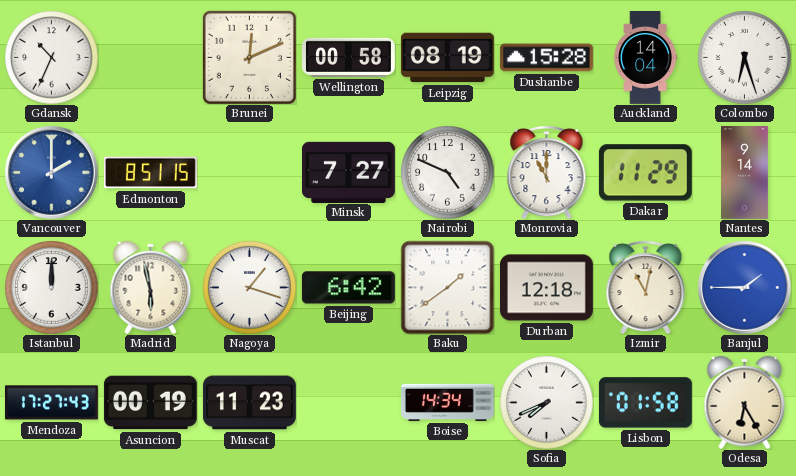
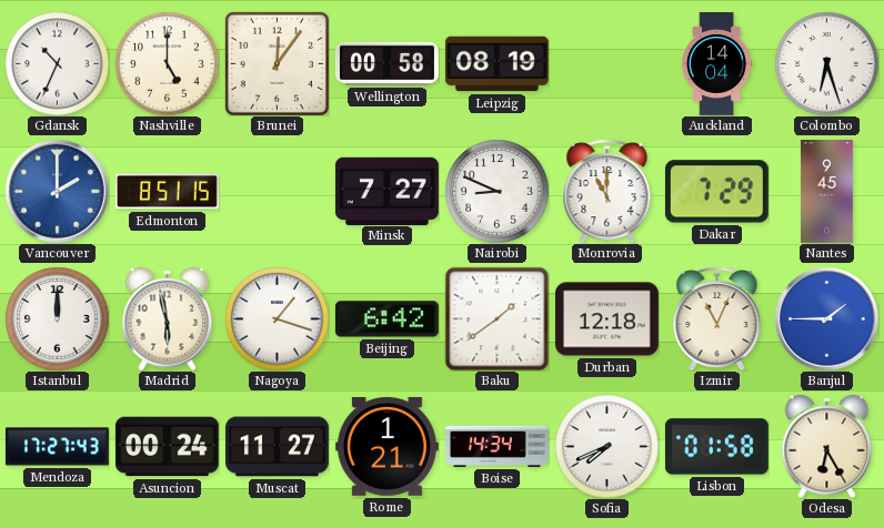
Nashville: none -> 5:00 (167, 63)
Brunei: 12:11 -> 12:06 (277, 63)
Dushanbe: 15:28 -> none (546, 58)
Nairobi: 4:49 -> 8:49 (496, 191)
Dakar: 11:29 -> 7:29 (716, 192)
Nantes: 9:14 -> 9:45 (827, 192)
Izmir: 11:02 -> 11:04 (717, 318)
Asuncion: 00:19 -> 00:24 (167, 447)
Muscat: 11:23 -> 11:27 (277, 447)
Rome: none -> 1:21 (386, 446)
